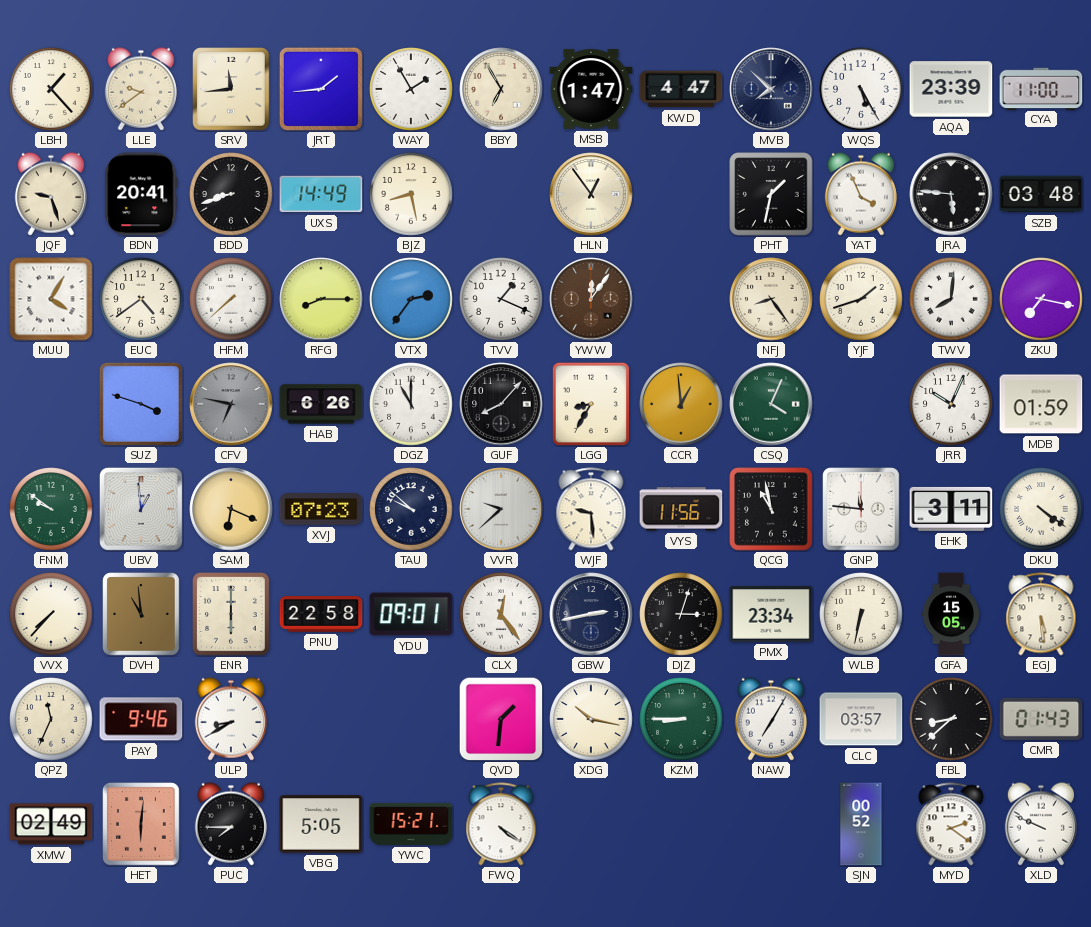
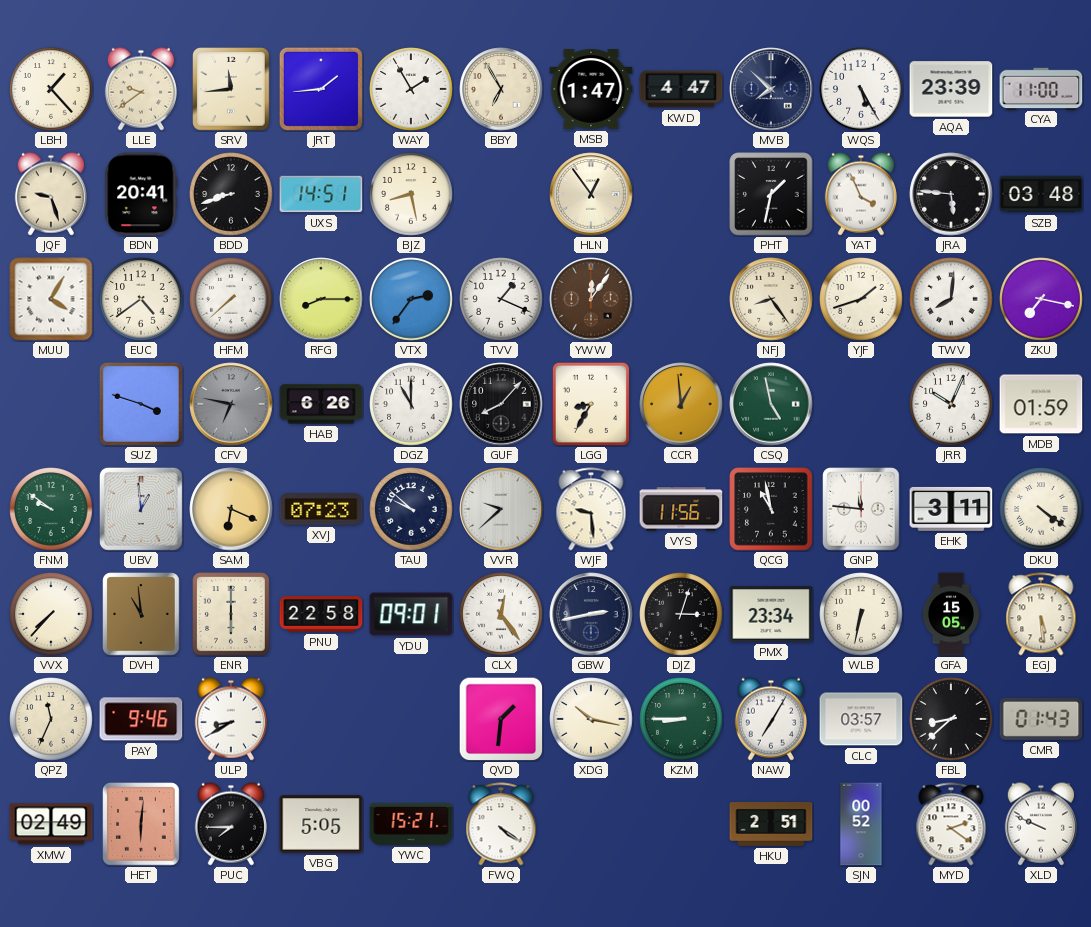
UXS: 14:49 -> 14:51 (321, 194)
CSQ: 4:04 -> 4:58 (771, 404)
HKU: none -> 2:51 (771, 825)
